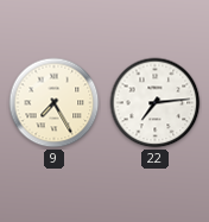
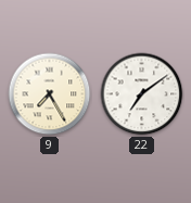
22: 7:14 -> 7:09 (142, 94)
